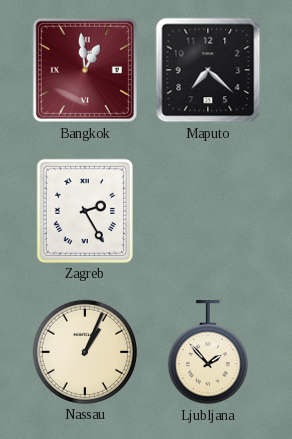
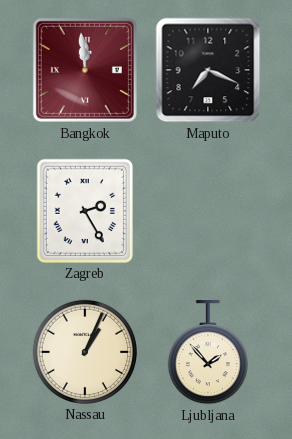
Bangkok: 12:59 -> 11:59 (85, 70)
Maputo: 7:22 -> 7:19 (208, 70)
